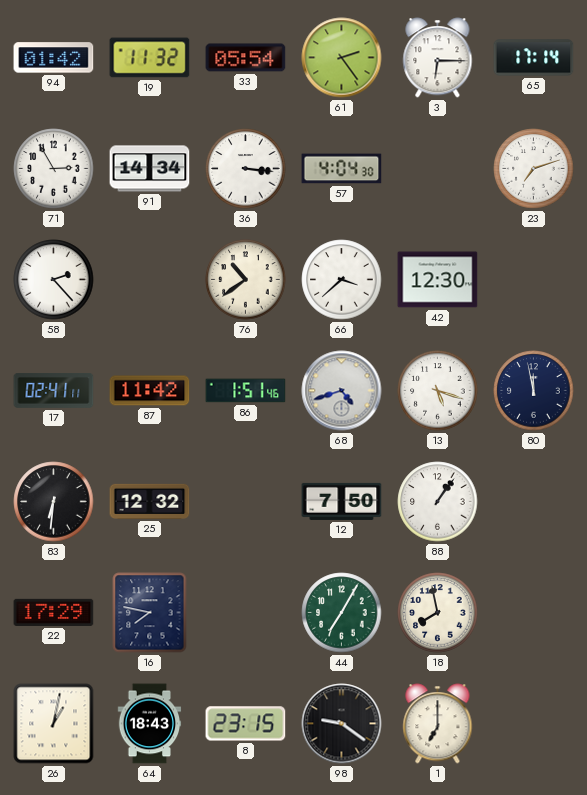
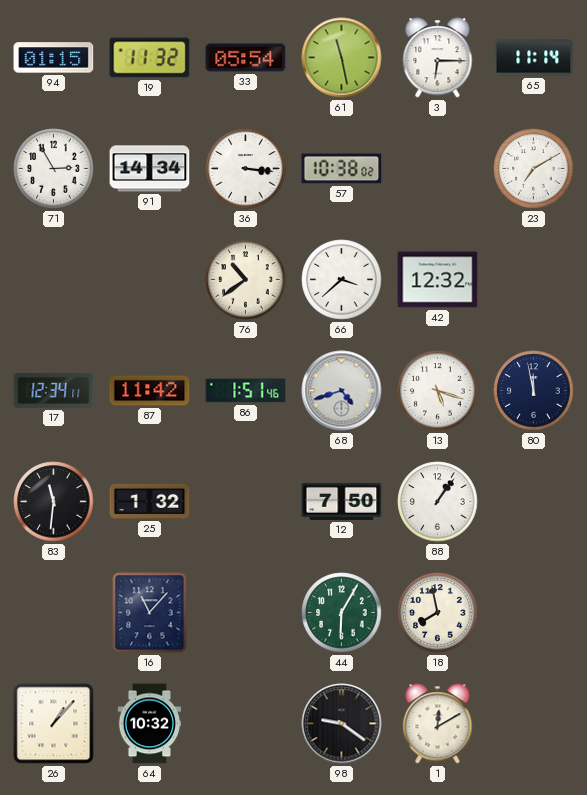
94: 01:42 -> 01:15 (54, 58)
61: 2:24 -> 11:28 (342, 58)
65: 17:14 -> 11:14 (534, 58)
57: 4:04 -> 10:38 (342, 169)
23: 7:12 -> 7:10 (534, 169)
58: 2:23 -> none (54, 280)
42: 12:30 -> 12:32 (438, 280)
17: 02:41 -> 12:34 (54, 391)
83: 6:31 -> 11:31 (54, 502)
25: 12:32 -> 1:32 (150, 501)
22: 17:29 -> none (54, 612)
16: 7:47 -> 11:07 (150, 613)
44: 7:05 -> 6:05 (342, 613)
26: 1:02 -> 1:07 (54, 724)
64: 18:43 -> 10:32 (150, 724)
8: 23:15 -> none (246, 724)
1: 7:00 -> 12:10 (438, 724)
